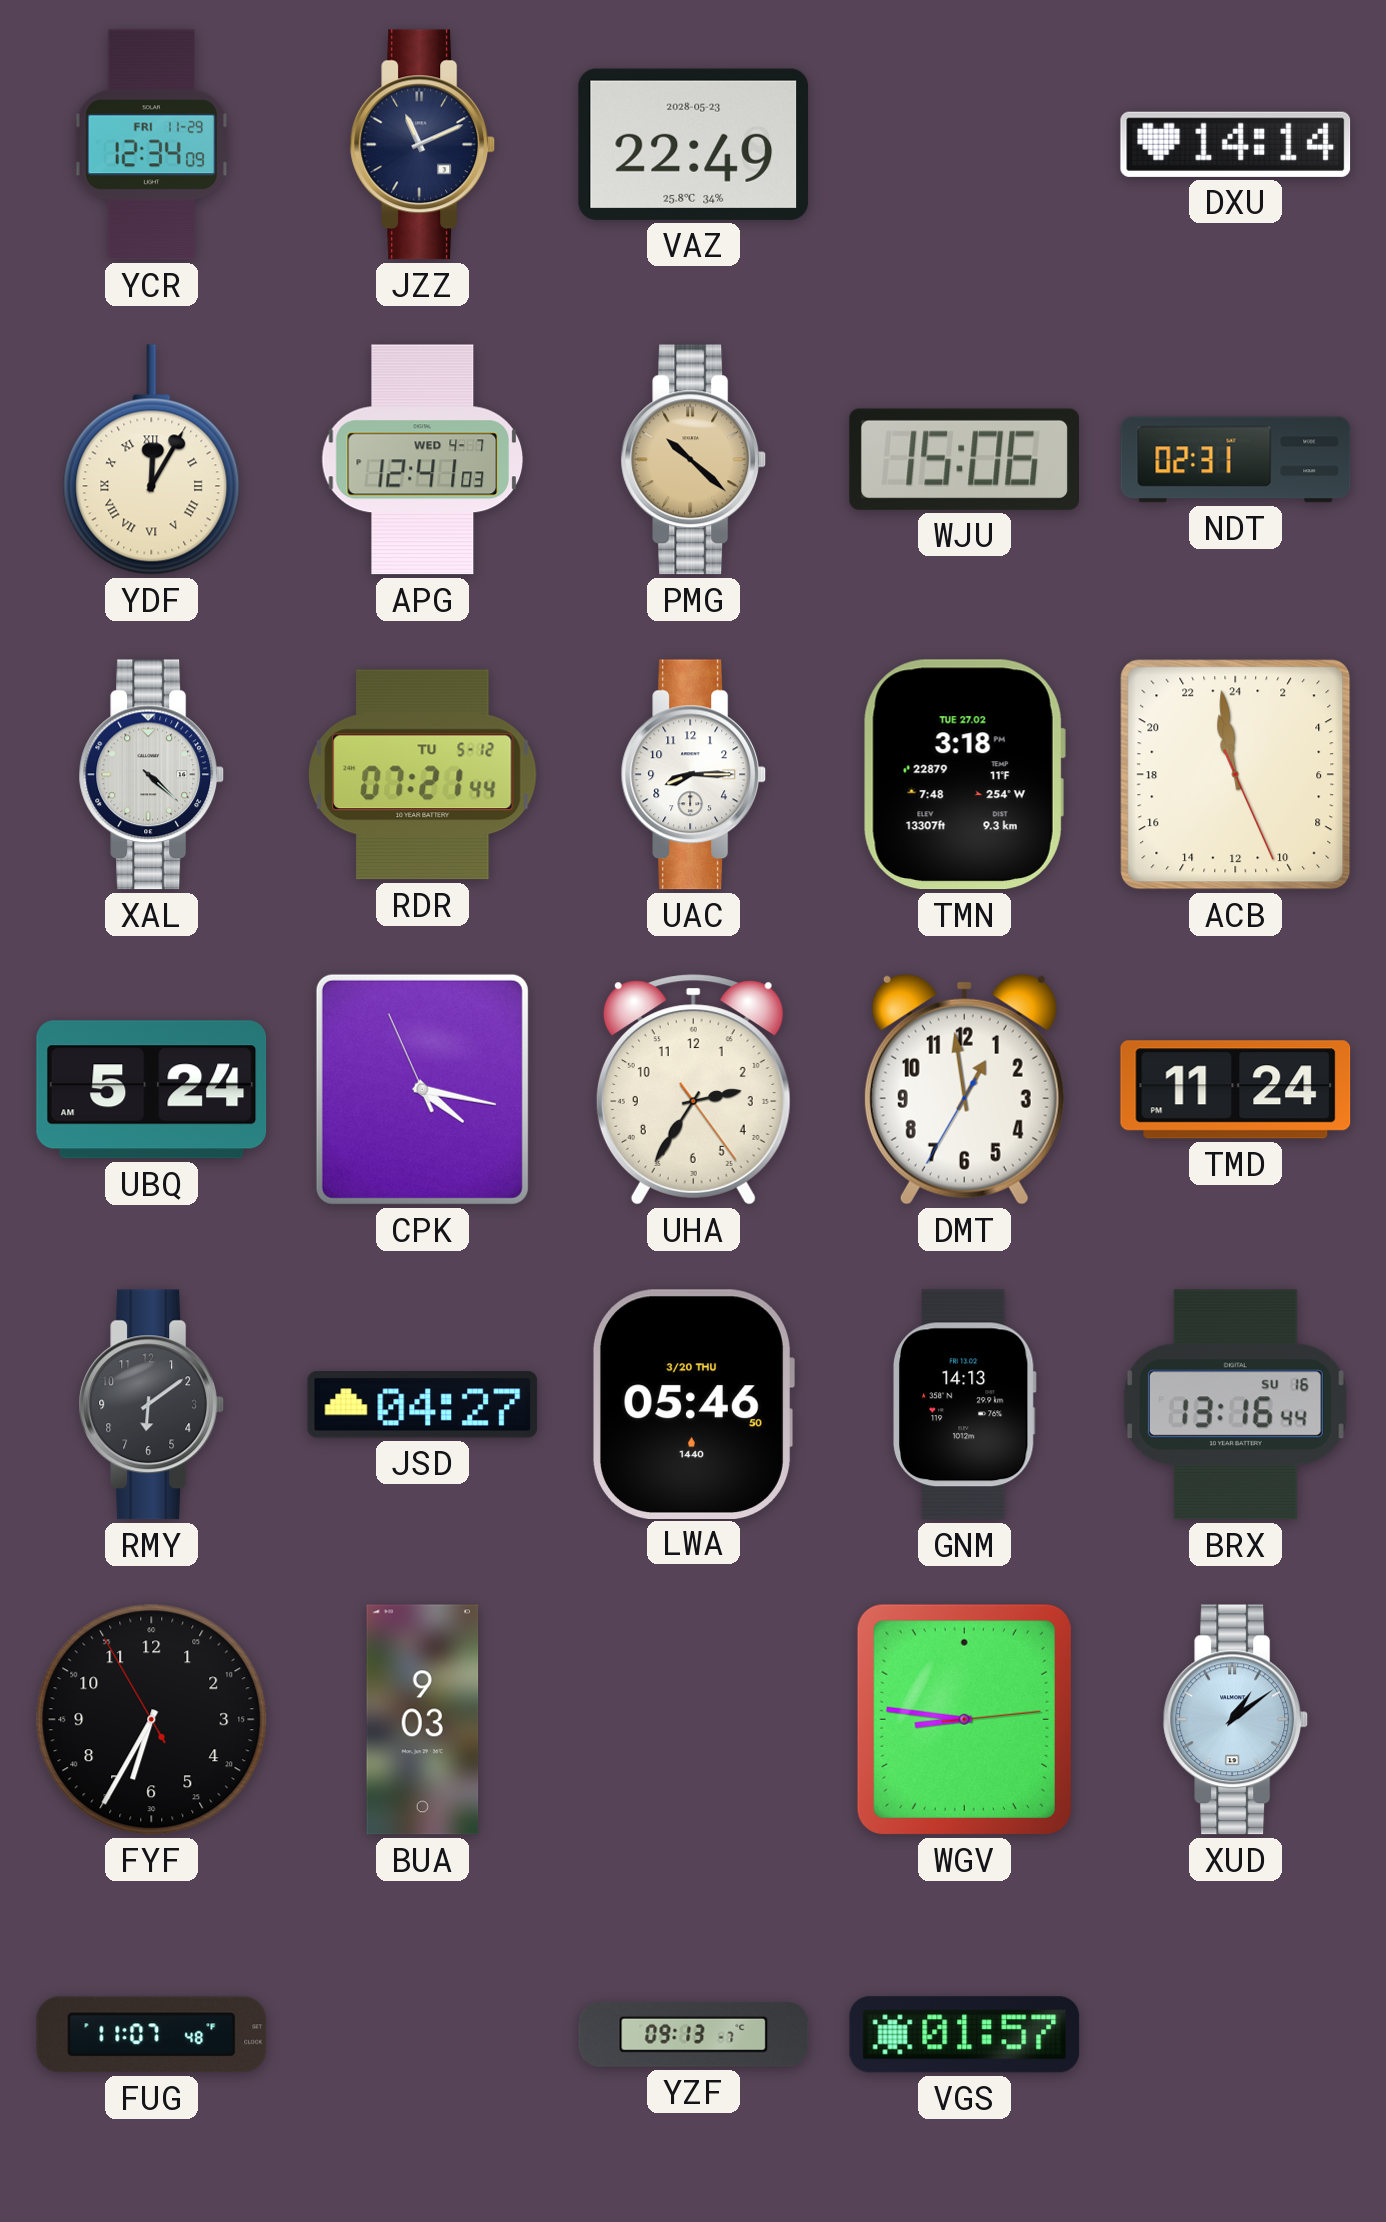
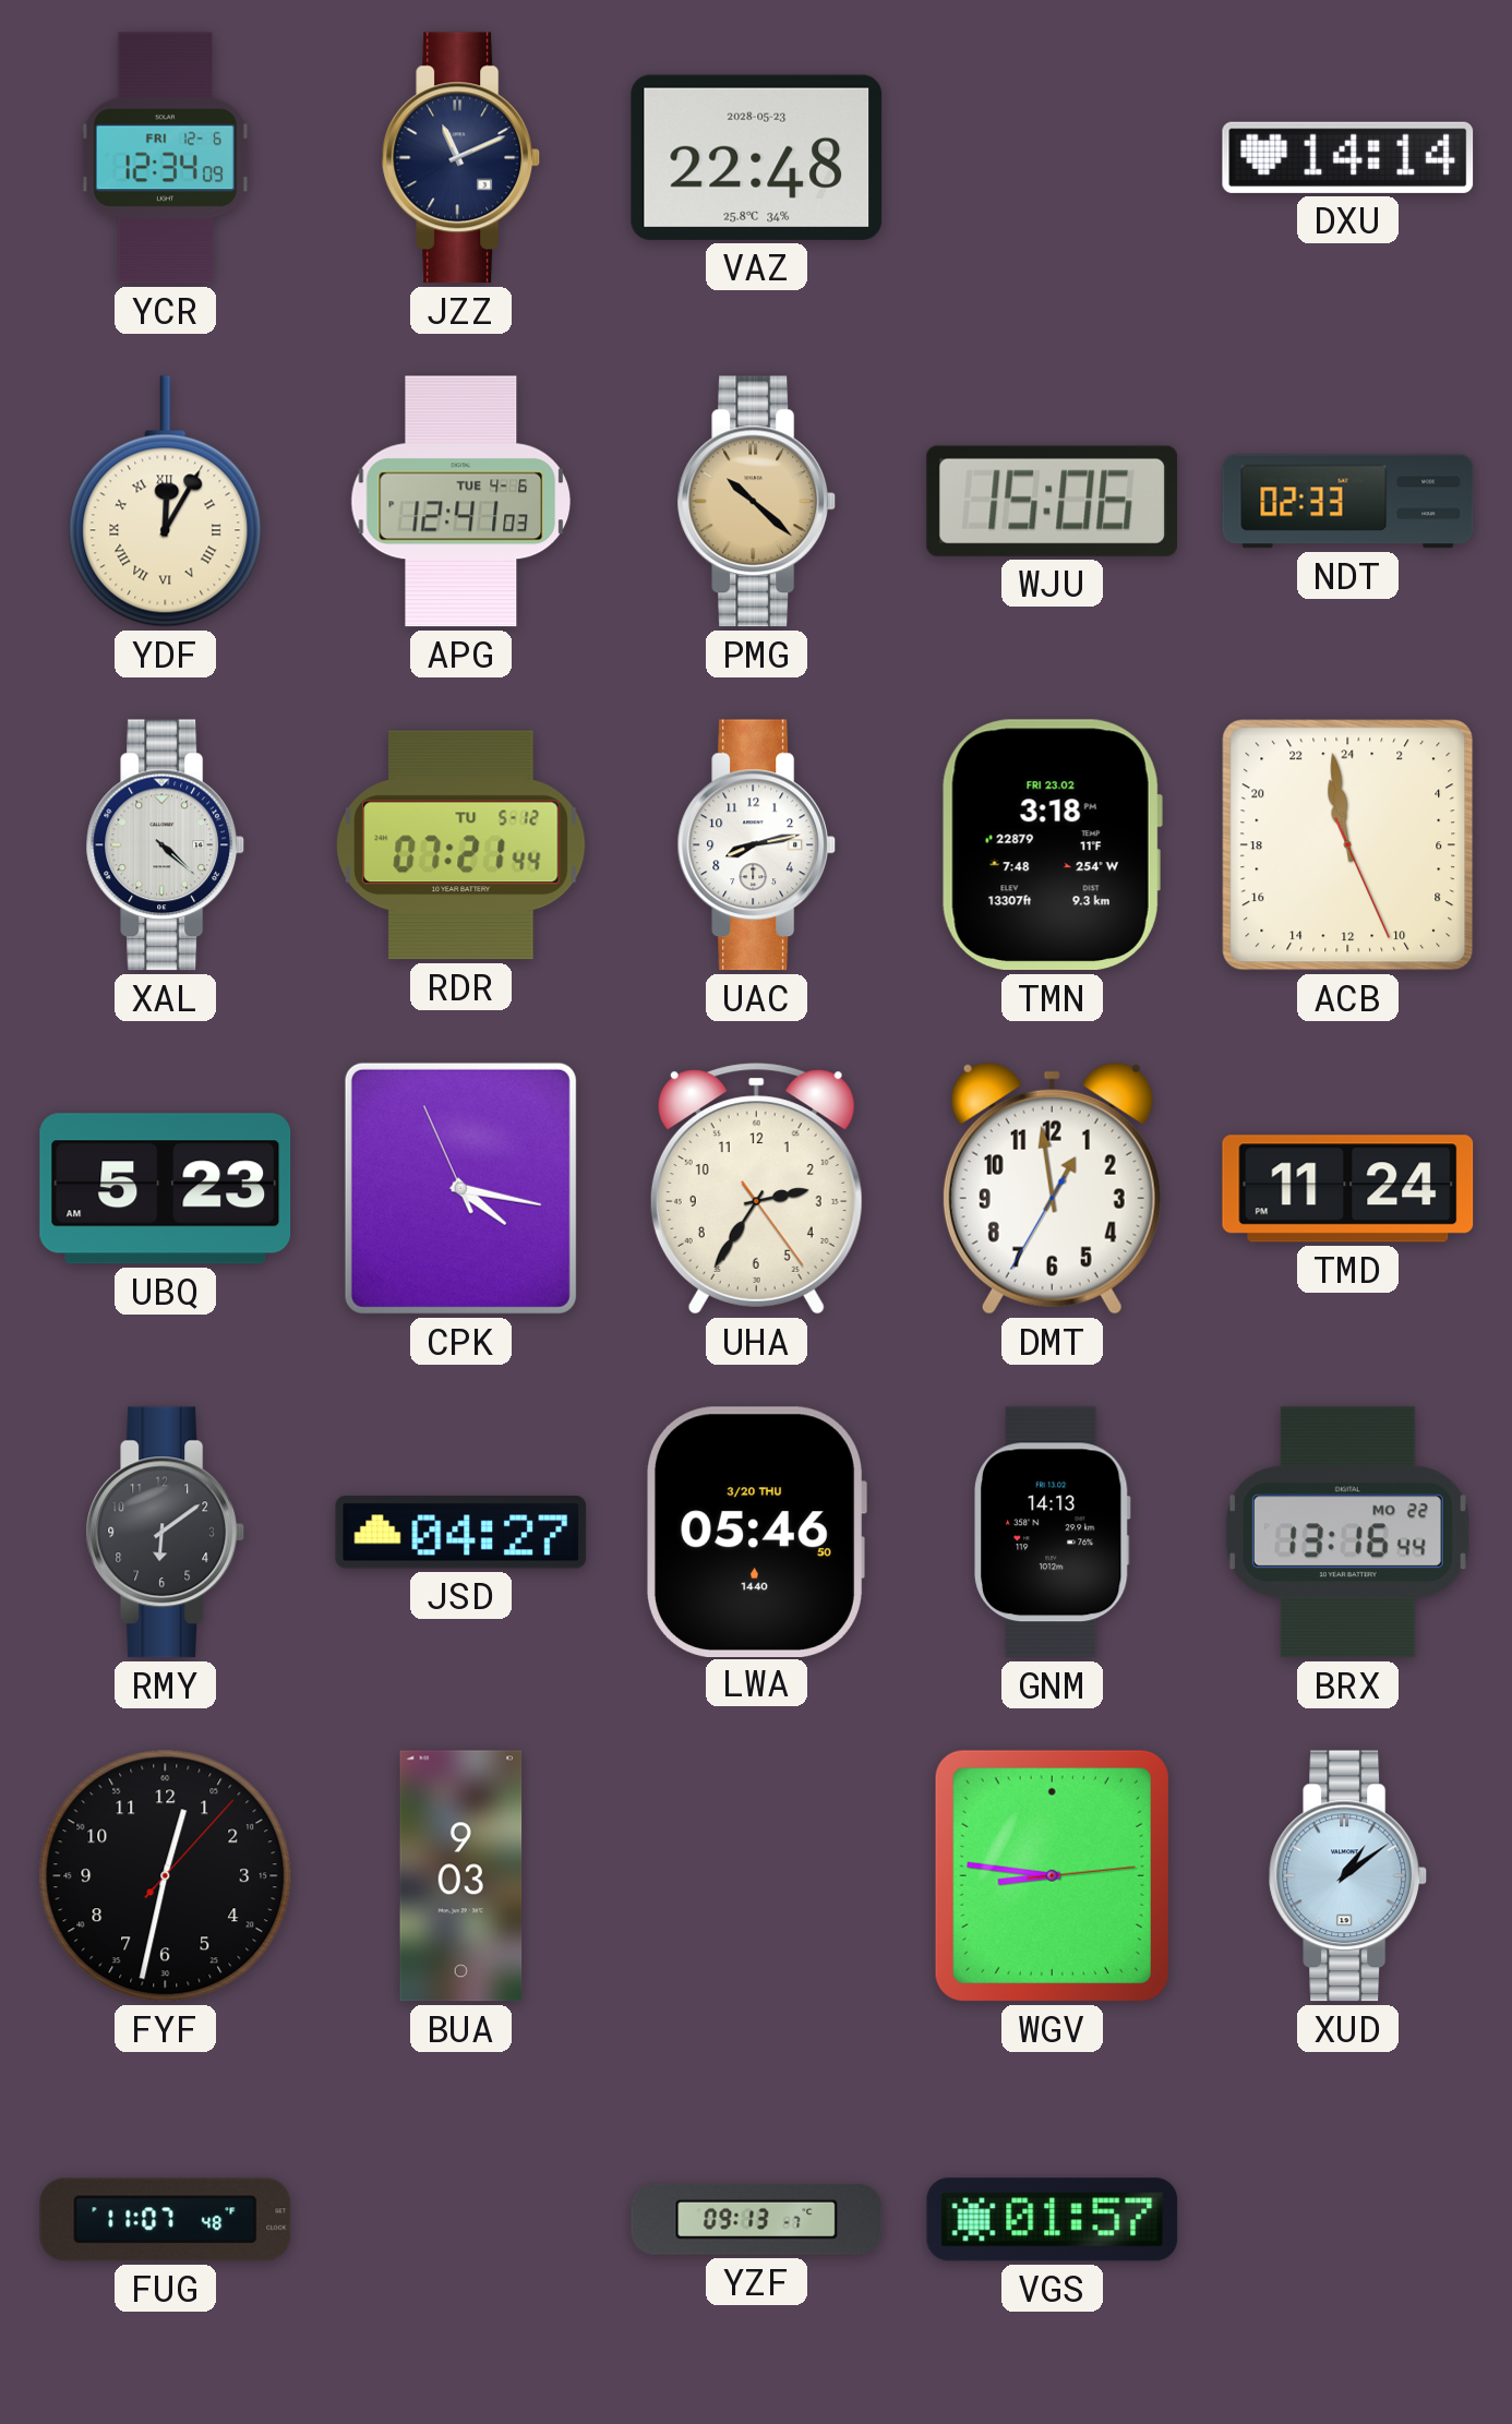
YCR date: FRI 11-29 -> FRI 12-6 (166, 158)
VAZ: 22:49 -> 22:48 (757, 157)
APG date: WED 4-7 -> TUE 4-6 (461, 502)
NDT: 02:31 -> 02:33 (1348, 502)
UAC: 8:15 -> 8:13 (757, 845)
TMN date: TUE 27.02 -> FRI 23.02 (1052, 845)
UBQ: 5:24 -> 5:23 (166, 1189)
BRX date: SU 16 -> MO 22 (1347, 1533)
FYF: 6:34 -> 12:32 (166, 1876)
